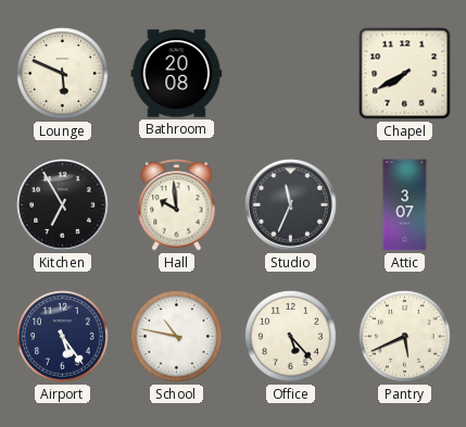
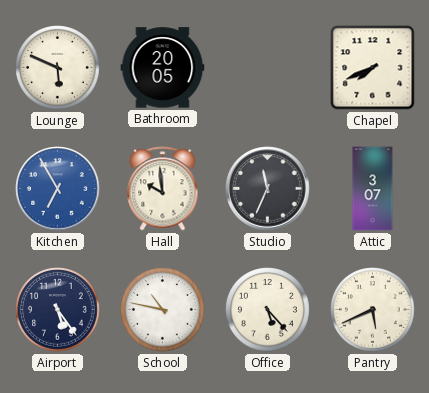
Bathroom: 20:08 -> 20:05 (163, 68)
Chapel: 7:40 -> 7:41 (373, 68)
Kitchen dial: black -> blue (58, 189)
